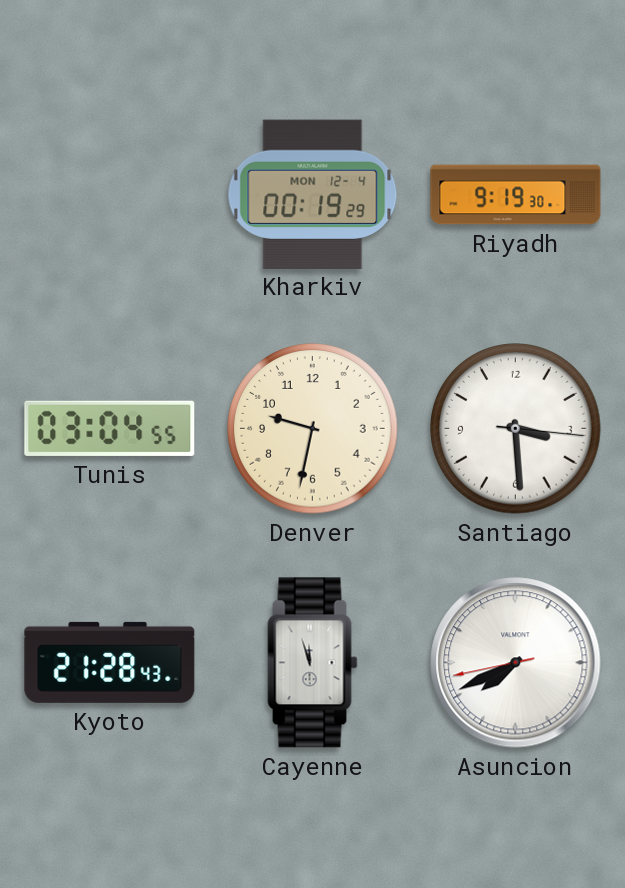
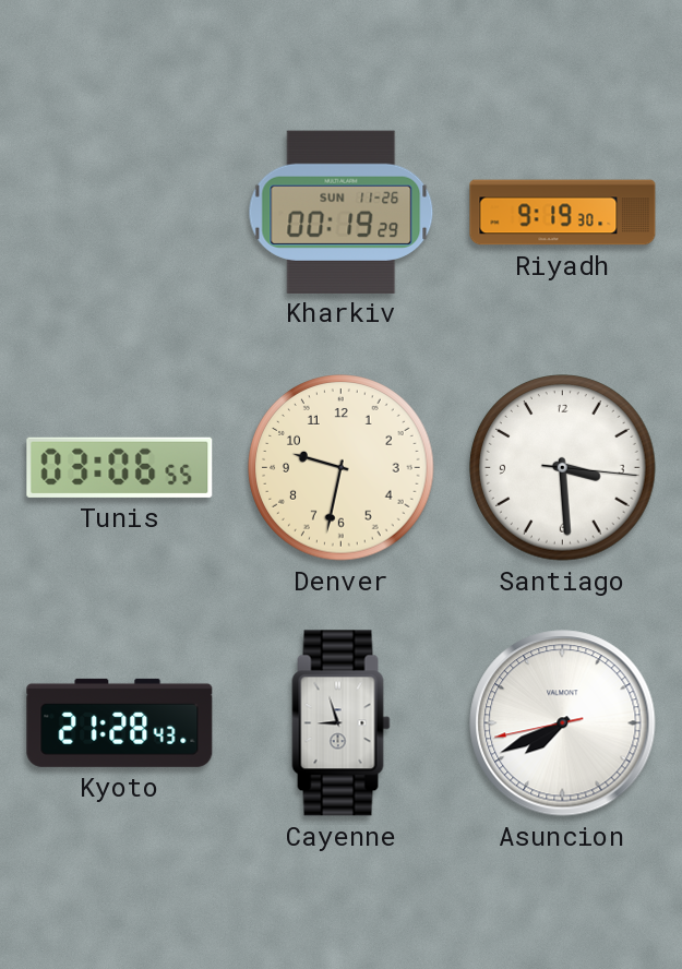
Kharkiv date: MON 12-4 -> SUN 11-26 (342, 212)
Tunis: 03:04 -> 03:06 (120, 467)
Cayenne: 11:57 -> 8:57 (342, 723)
